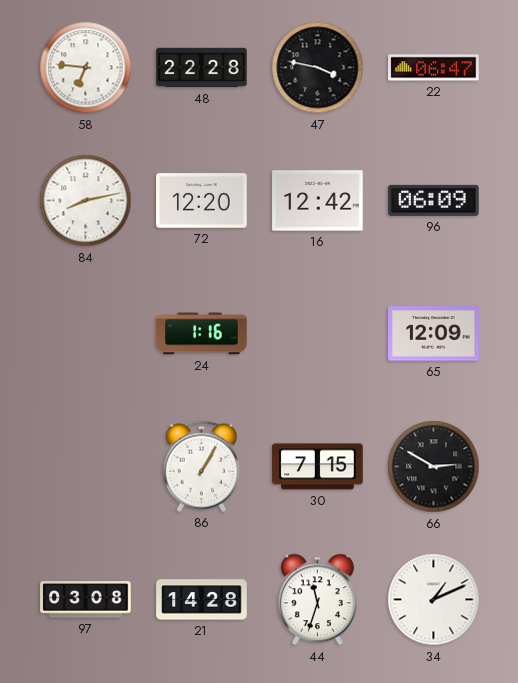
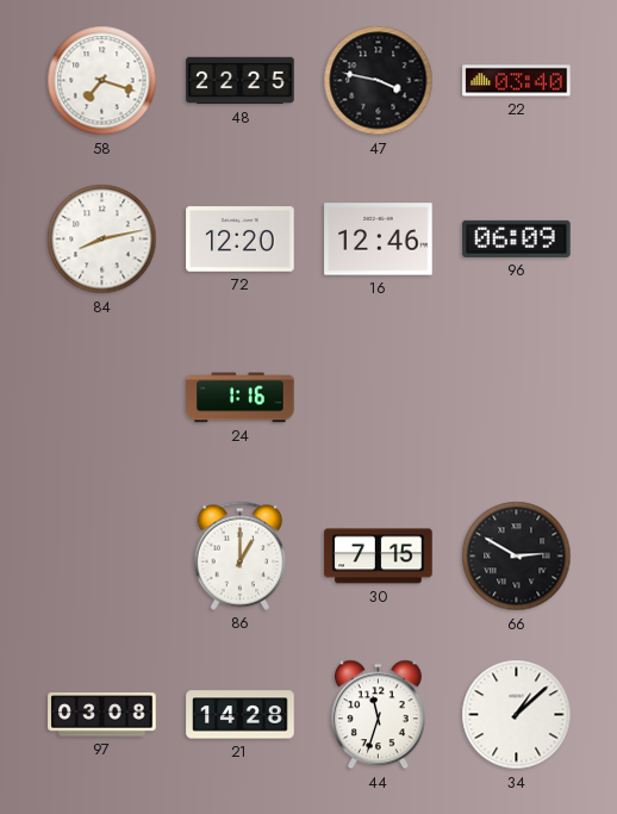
58: 6:46 -> 7:18 (102, 81)
48: 22:28 -> 22:25 (241, 81)
22: 06:47 -> 03:40 (517, 81)
16: 12:42 -> 12:46 (379, 240)
65: 12:09 -> none (434, 334)
86: 1:05 -> 1:00 (241, 555)
34: 1:11 -> 1:08 (517, 715)
